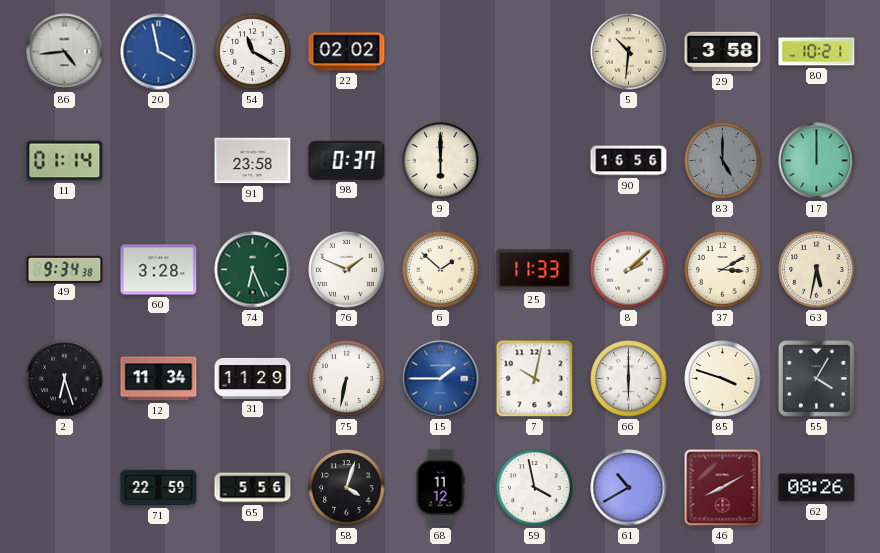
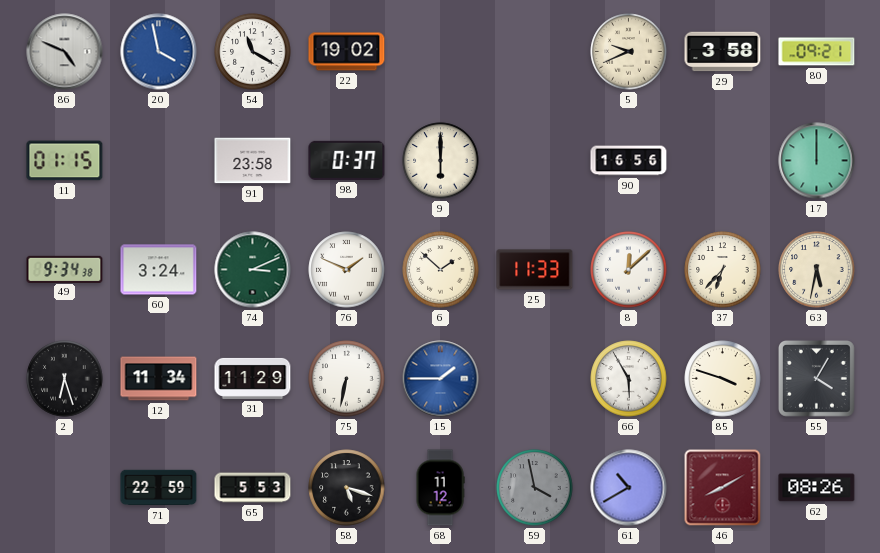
86: 4:44 -> 4:49 (65, 52)
22: 02:02 -> 19:02 (347, 52)
5: 10:31 -> 9:41 (629, 52)
80: 10:21 -> 09:21 (817, 52)
11: 01:14 -> 01:15 (65, 161)
83: 5:00 -> none (723, 161)
60: 3:28 -> 3:24 (159, 270)
74: 6:26 -> 3:11 (253, 270)
8: 2:08 -> 12:08 (629, 270)
37: 3:10 -> 6:37 (723, 270)
7: 10:02 -> none (535, 379)
66: 6:00 -> 5:55 (629, 379)
65: 5:56 -> 5:53 (253, 488)
58: 4:03 -> 5:18 (347, 488)
59 dial: white -> grey (535, 488)
